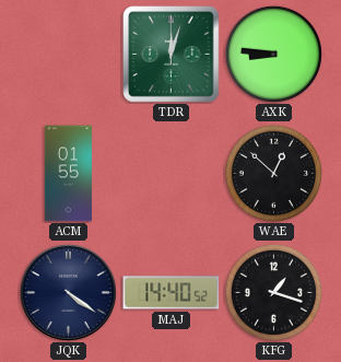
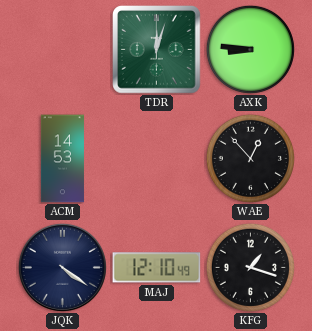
ACM: 01:55 -> 14:53 (62, 159)
WAE: 12:52 -> 12:53 (250, 158)
MAJ: 14:40 -> 12:10 (157, 268)
